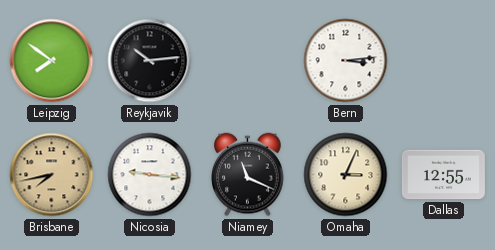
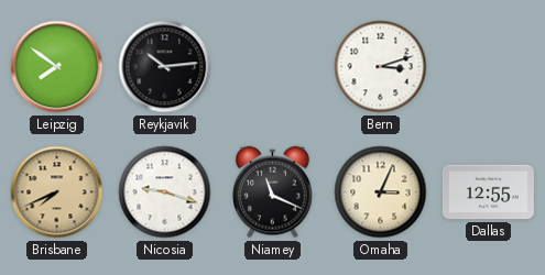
Bern: 3:14 -> 3:12 (381, 67)
Brisbane: 7:43 -> 7:41 (57, 193)
Nicosia: 9:16 -> 9:18 (165, 193)
